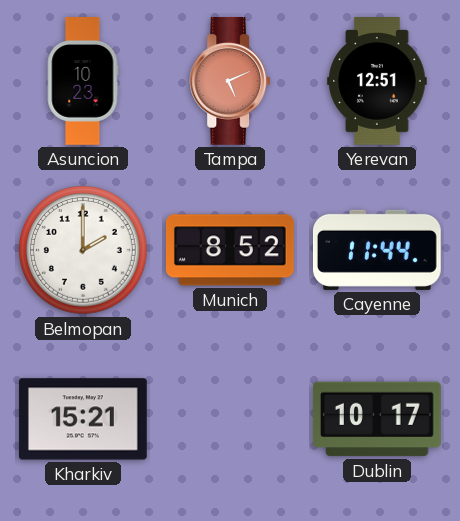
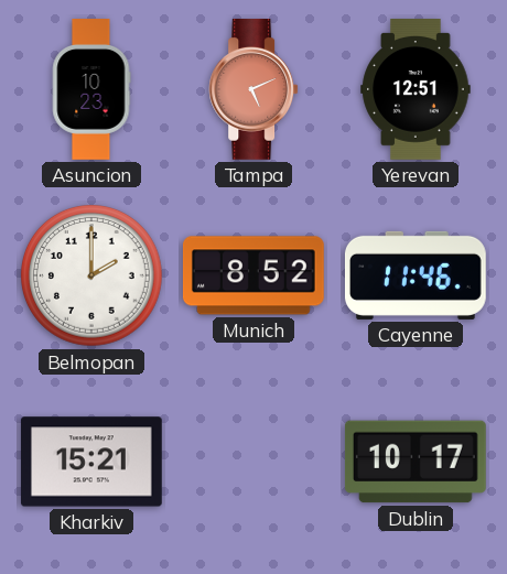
Cayenne: 11:44 -> 11:46 (416, 275)
